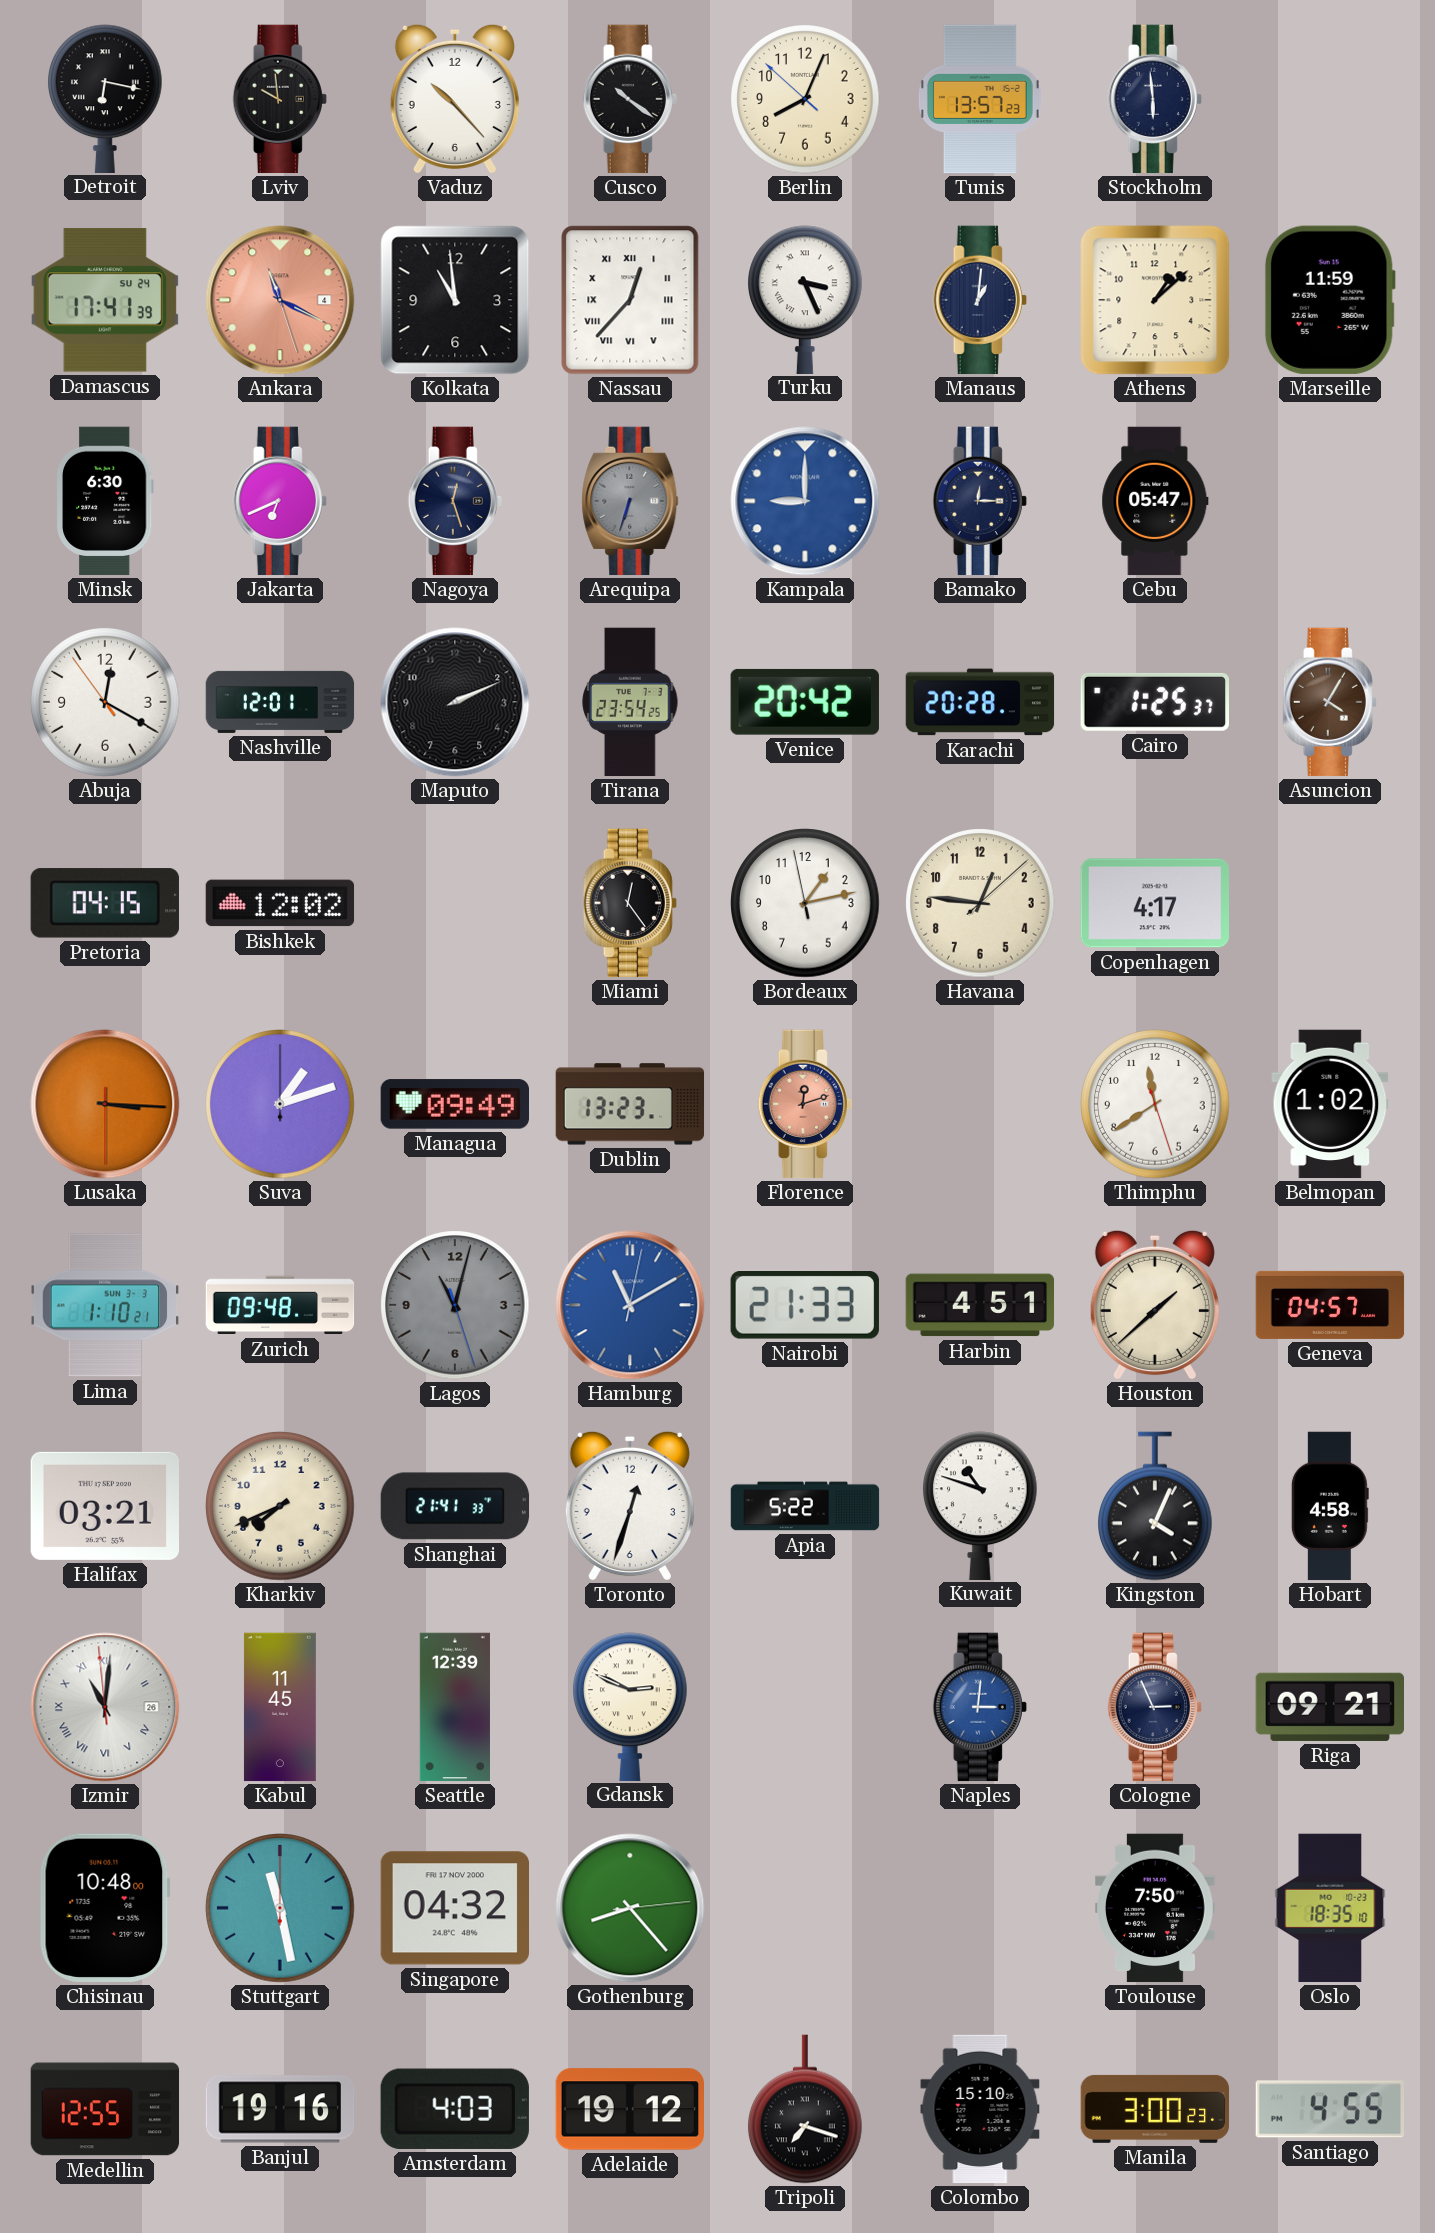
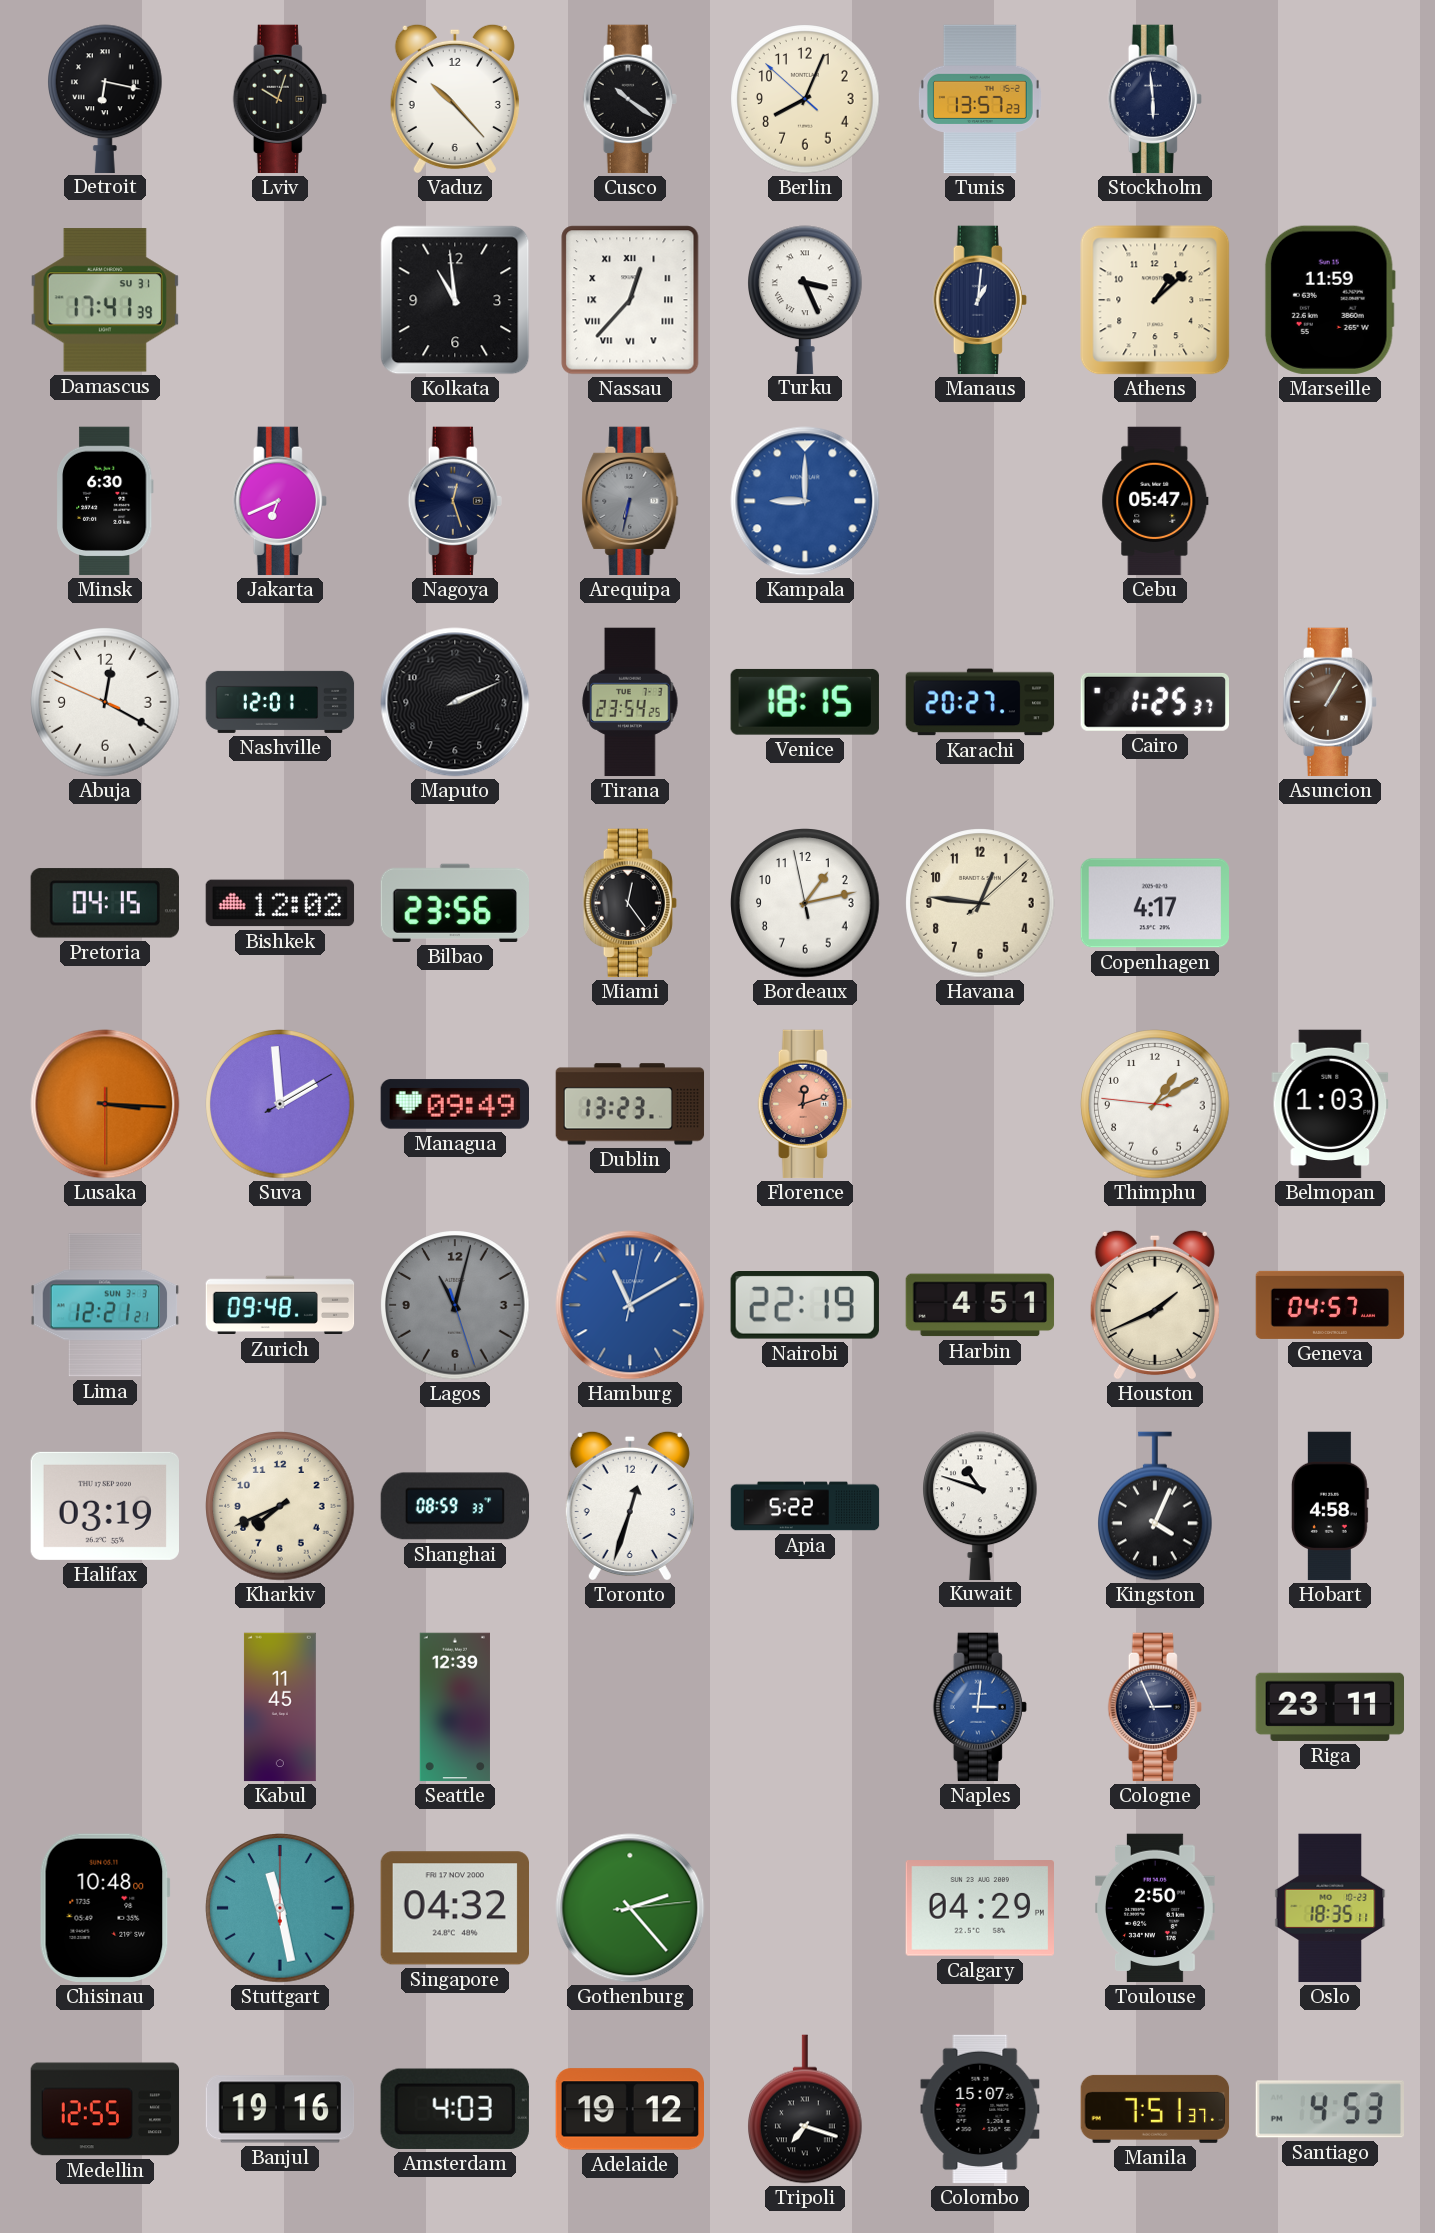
Lviv: 9:59 -> 10:03 (280, 99)
Damascus date: SU 24 -> SU 31 (105, 300)
Ankara: 11:19 -> none (280, 300)
Arequipa: 6:33 -> 6:32 (630, 501)
Bamako: 12:15 -> none (980, 501)
Abuja: 12:19:54 -> 12:19:49 (105, 702)
Venice: 20:42 -> 18:15 (805, 702)
Karachi: 20:28 -> 20:27 (980, 702)
Asuncion: 4:05 -> 1:05 (1330, 702)
Bilbao: none -> 23:56 (454, 903)
Suva: 1:12 -> 1:59 (280, 1104)
Thimphu: 11:39 -> 1:09 (1155, 1104)
Belmopan: 1:02 -> 1:03 (1330, 1104)
Lima: 1:10 -> 12:21 (105, 1305)
Nairobi: 21:33 -> 22:19 (805, 1306)
Houston: 1:38 -> 1:41 (1155, 1305)
Halifax: 03:21 -> 03:19 (104, 1506)
Shanghai: 21:41 -> 08:59 (455, 1506)
Izmir: 11:00 -> none (105, 1707)
Gdansk: 2:49 -> none (631, 1706)
Riga: 09:21 -> 23:11 (1329, 1707)
Gothenburg: 8:23 -> 2:23 (630, 1908)
Calgary: none -> 04:29 (979, 1908)
Toulouse: 7:50 -> 2:50 (1156, 1908)
Oslo: 18:35:10 -> 18:35:11 (1330, 1908)
Colombo: 15:10 -> 15:07 (980, 2109)
Manila: 3:00 -> 7:51 (1155, 2109)
Santiago: 4:55 -> 4:53 (1329, 2109)
